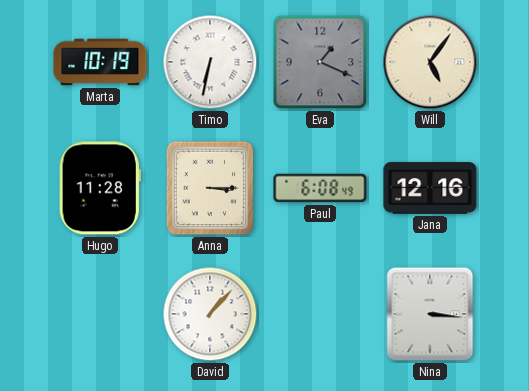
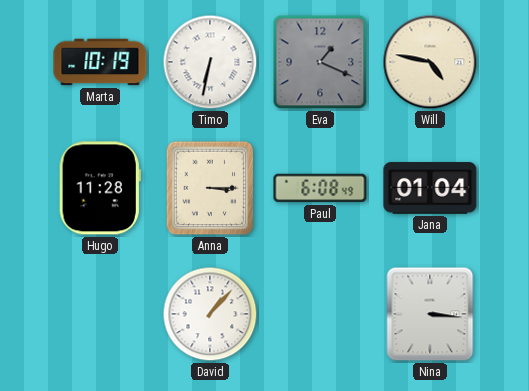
Will: 5:06 -> 4:47 (430, 62)
Jana: 12:16 -> 01:04 (430, 188)
